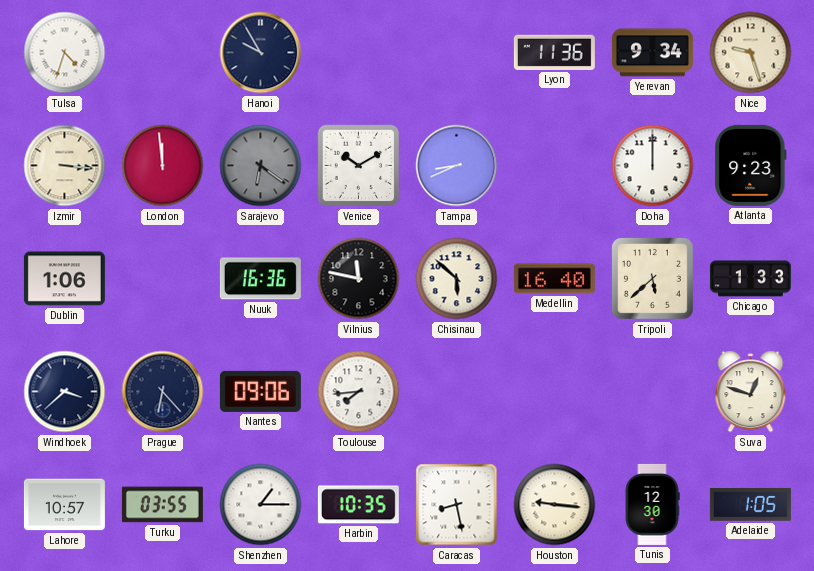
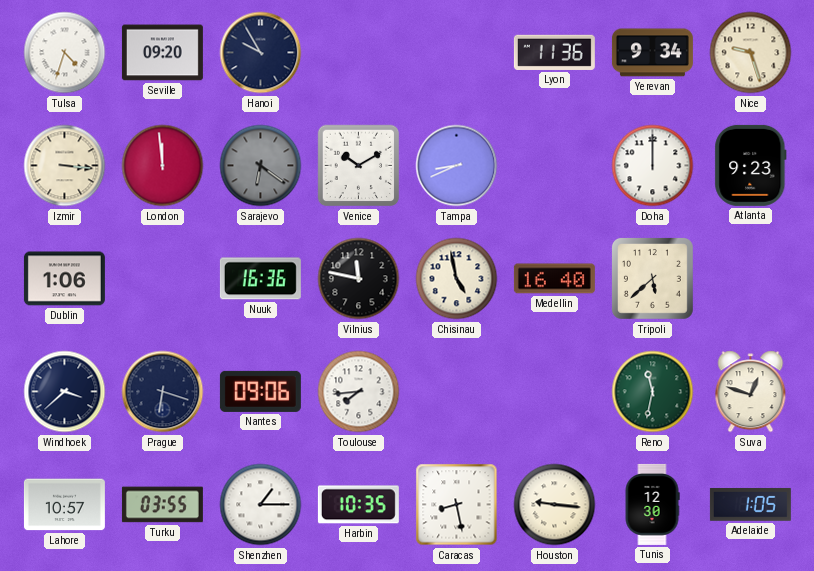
Seville: none -> 09:20 (162, 53)
Chisinau: 5:52 -> 4:58 (457, 279)
Chicago: 1:33 -> none (750, 279)
Prague: 6:23 -> 6:18 (163, 392)
Reno: none -> 11:32 (653, 392)
